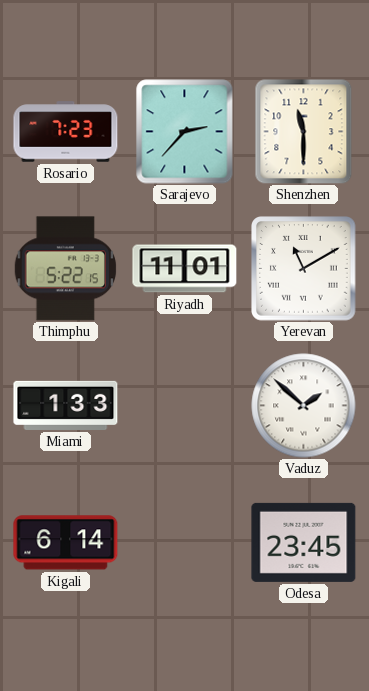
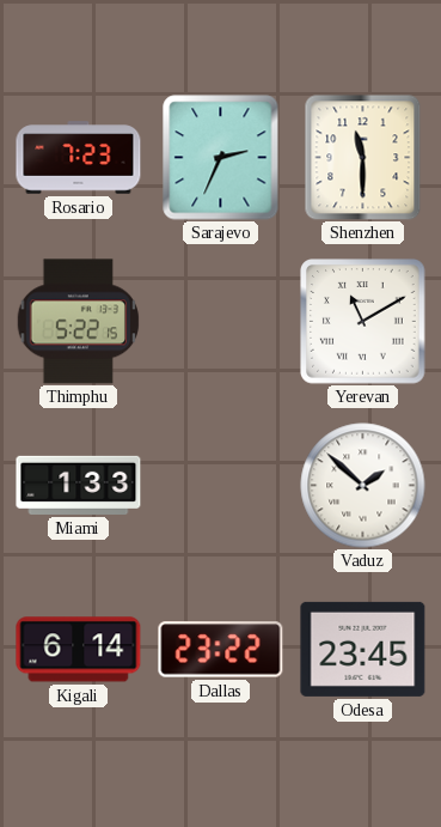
Sarajevo: 2:37 -> 2:34 (221, 158)
Riyadh: 11:01 -> none (185, 269)
Dallas: none -> 23:22 (221, 650)
